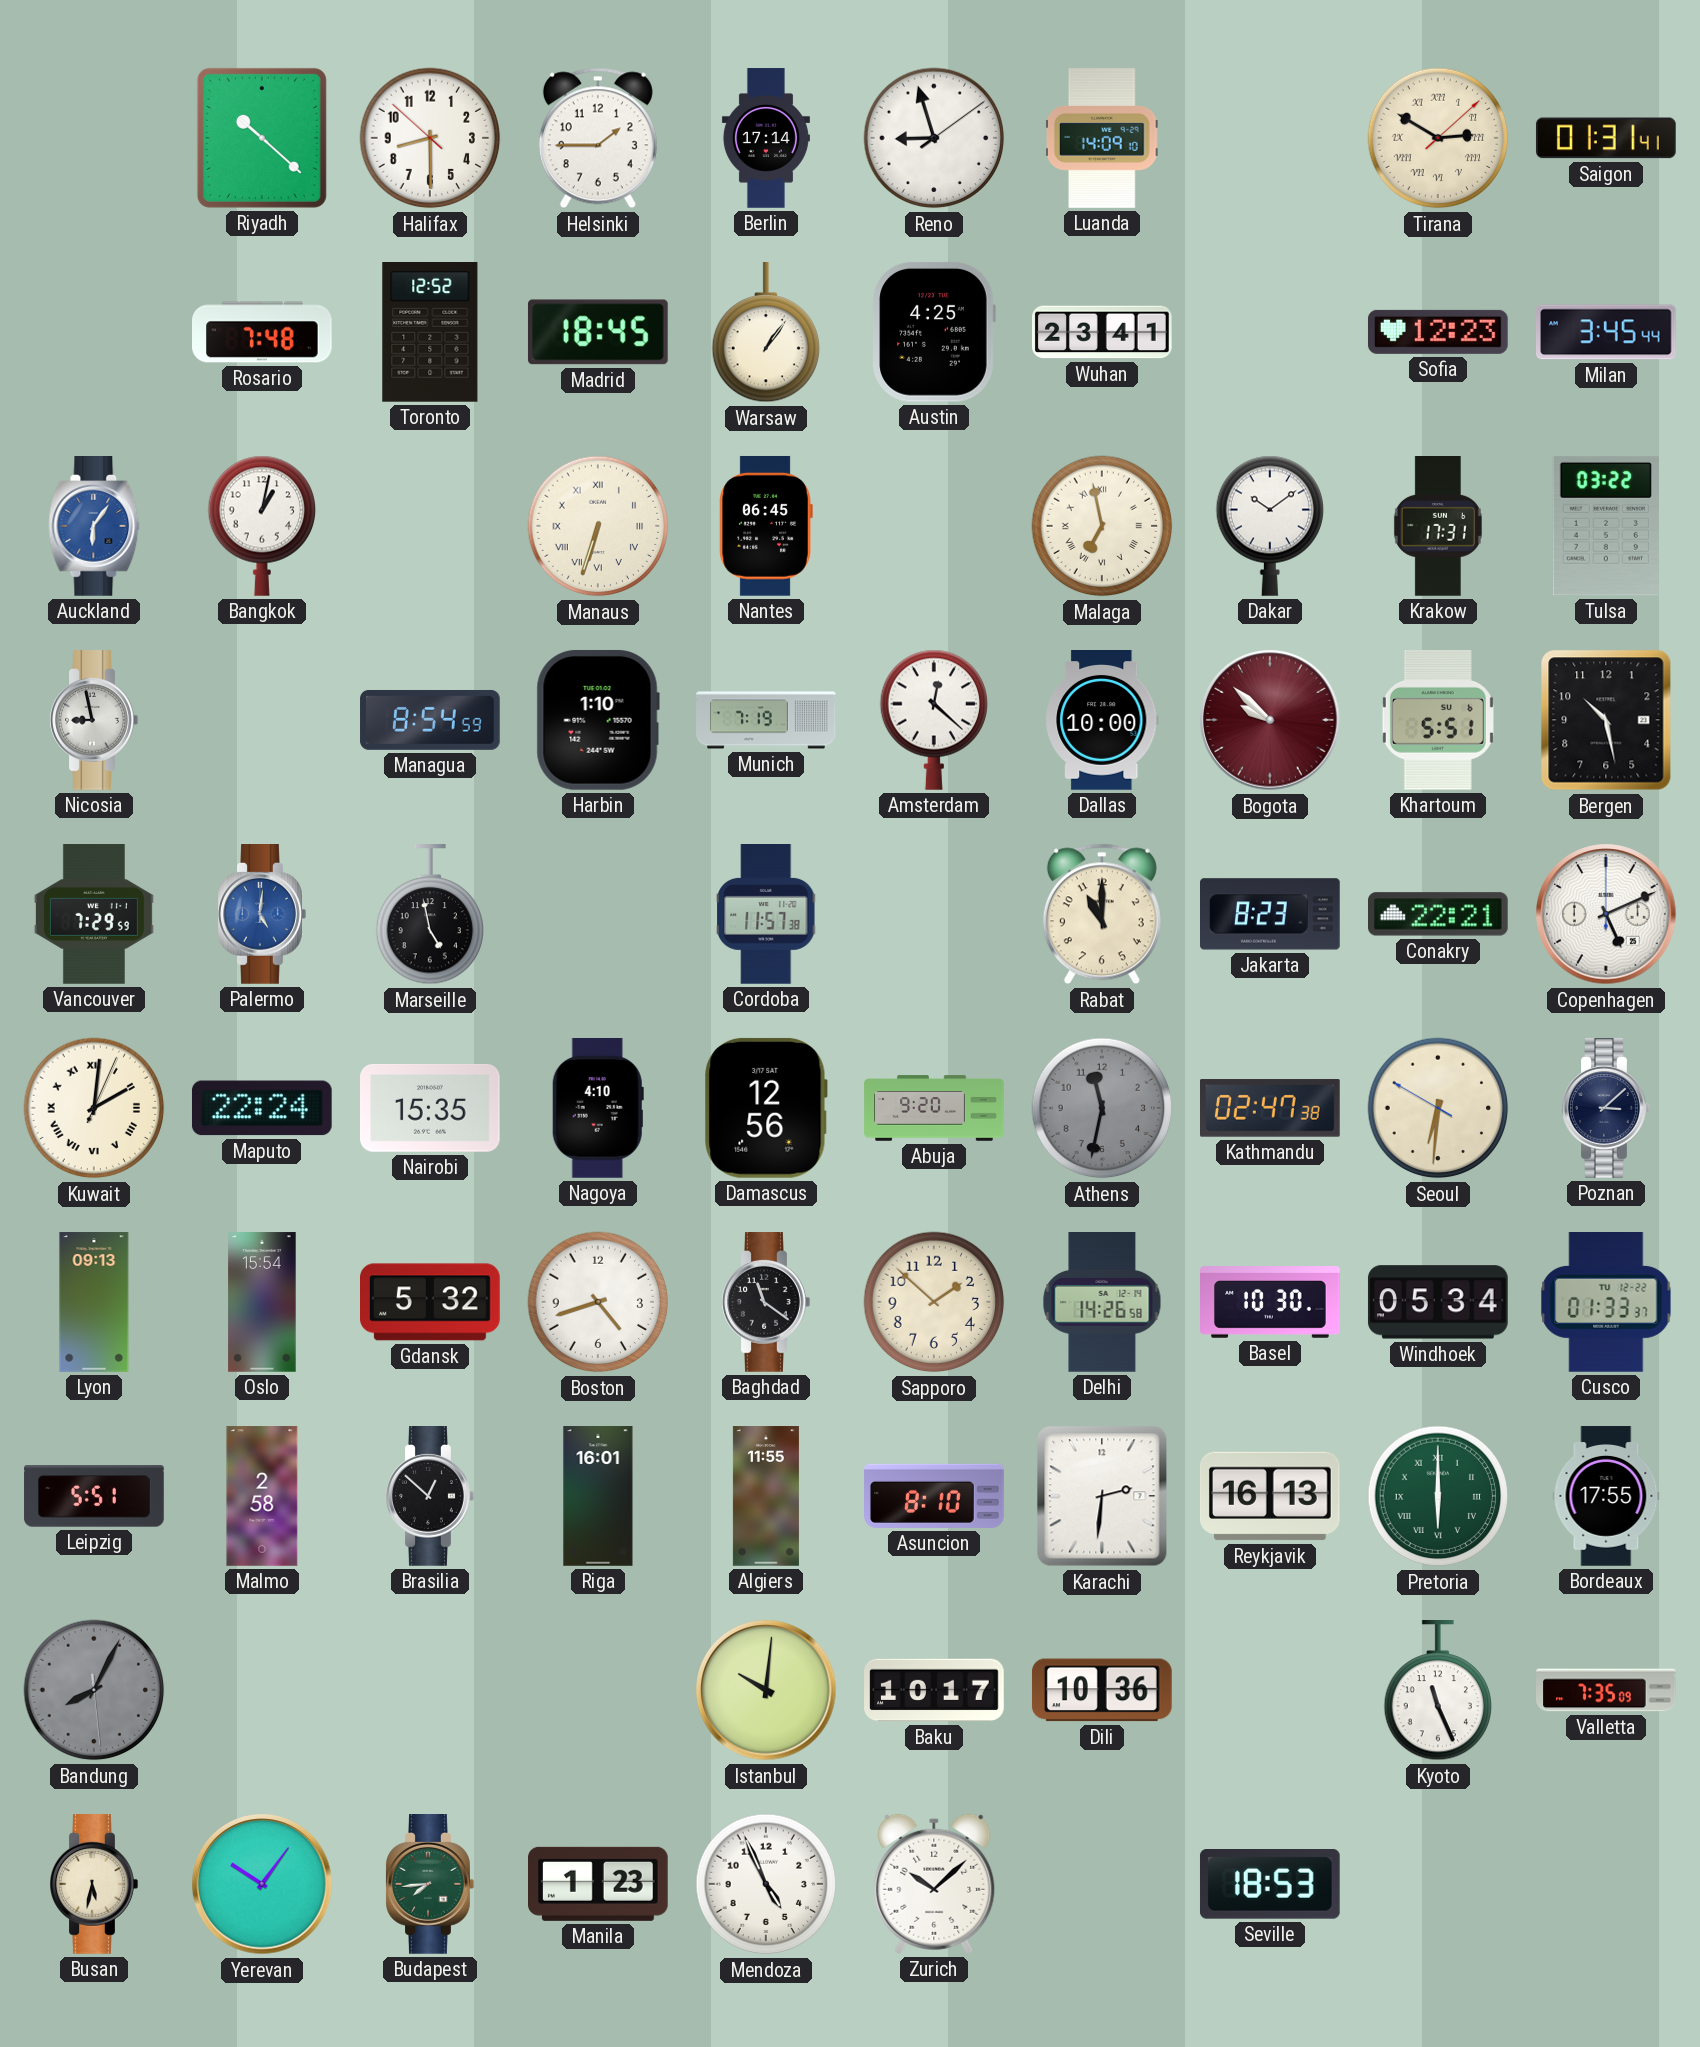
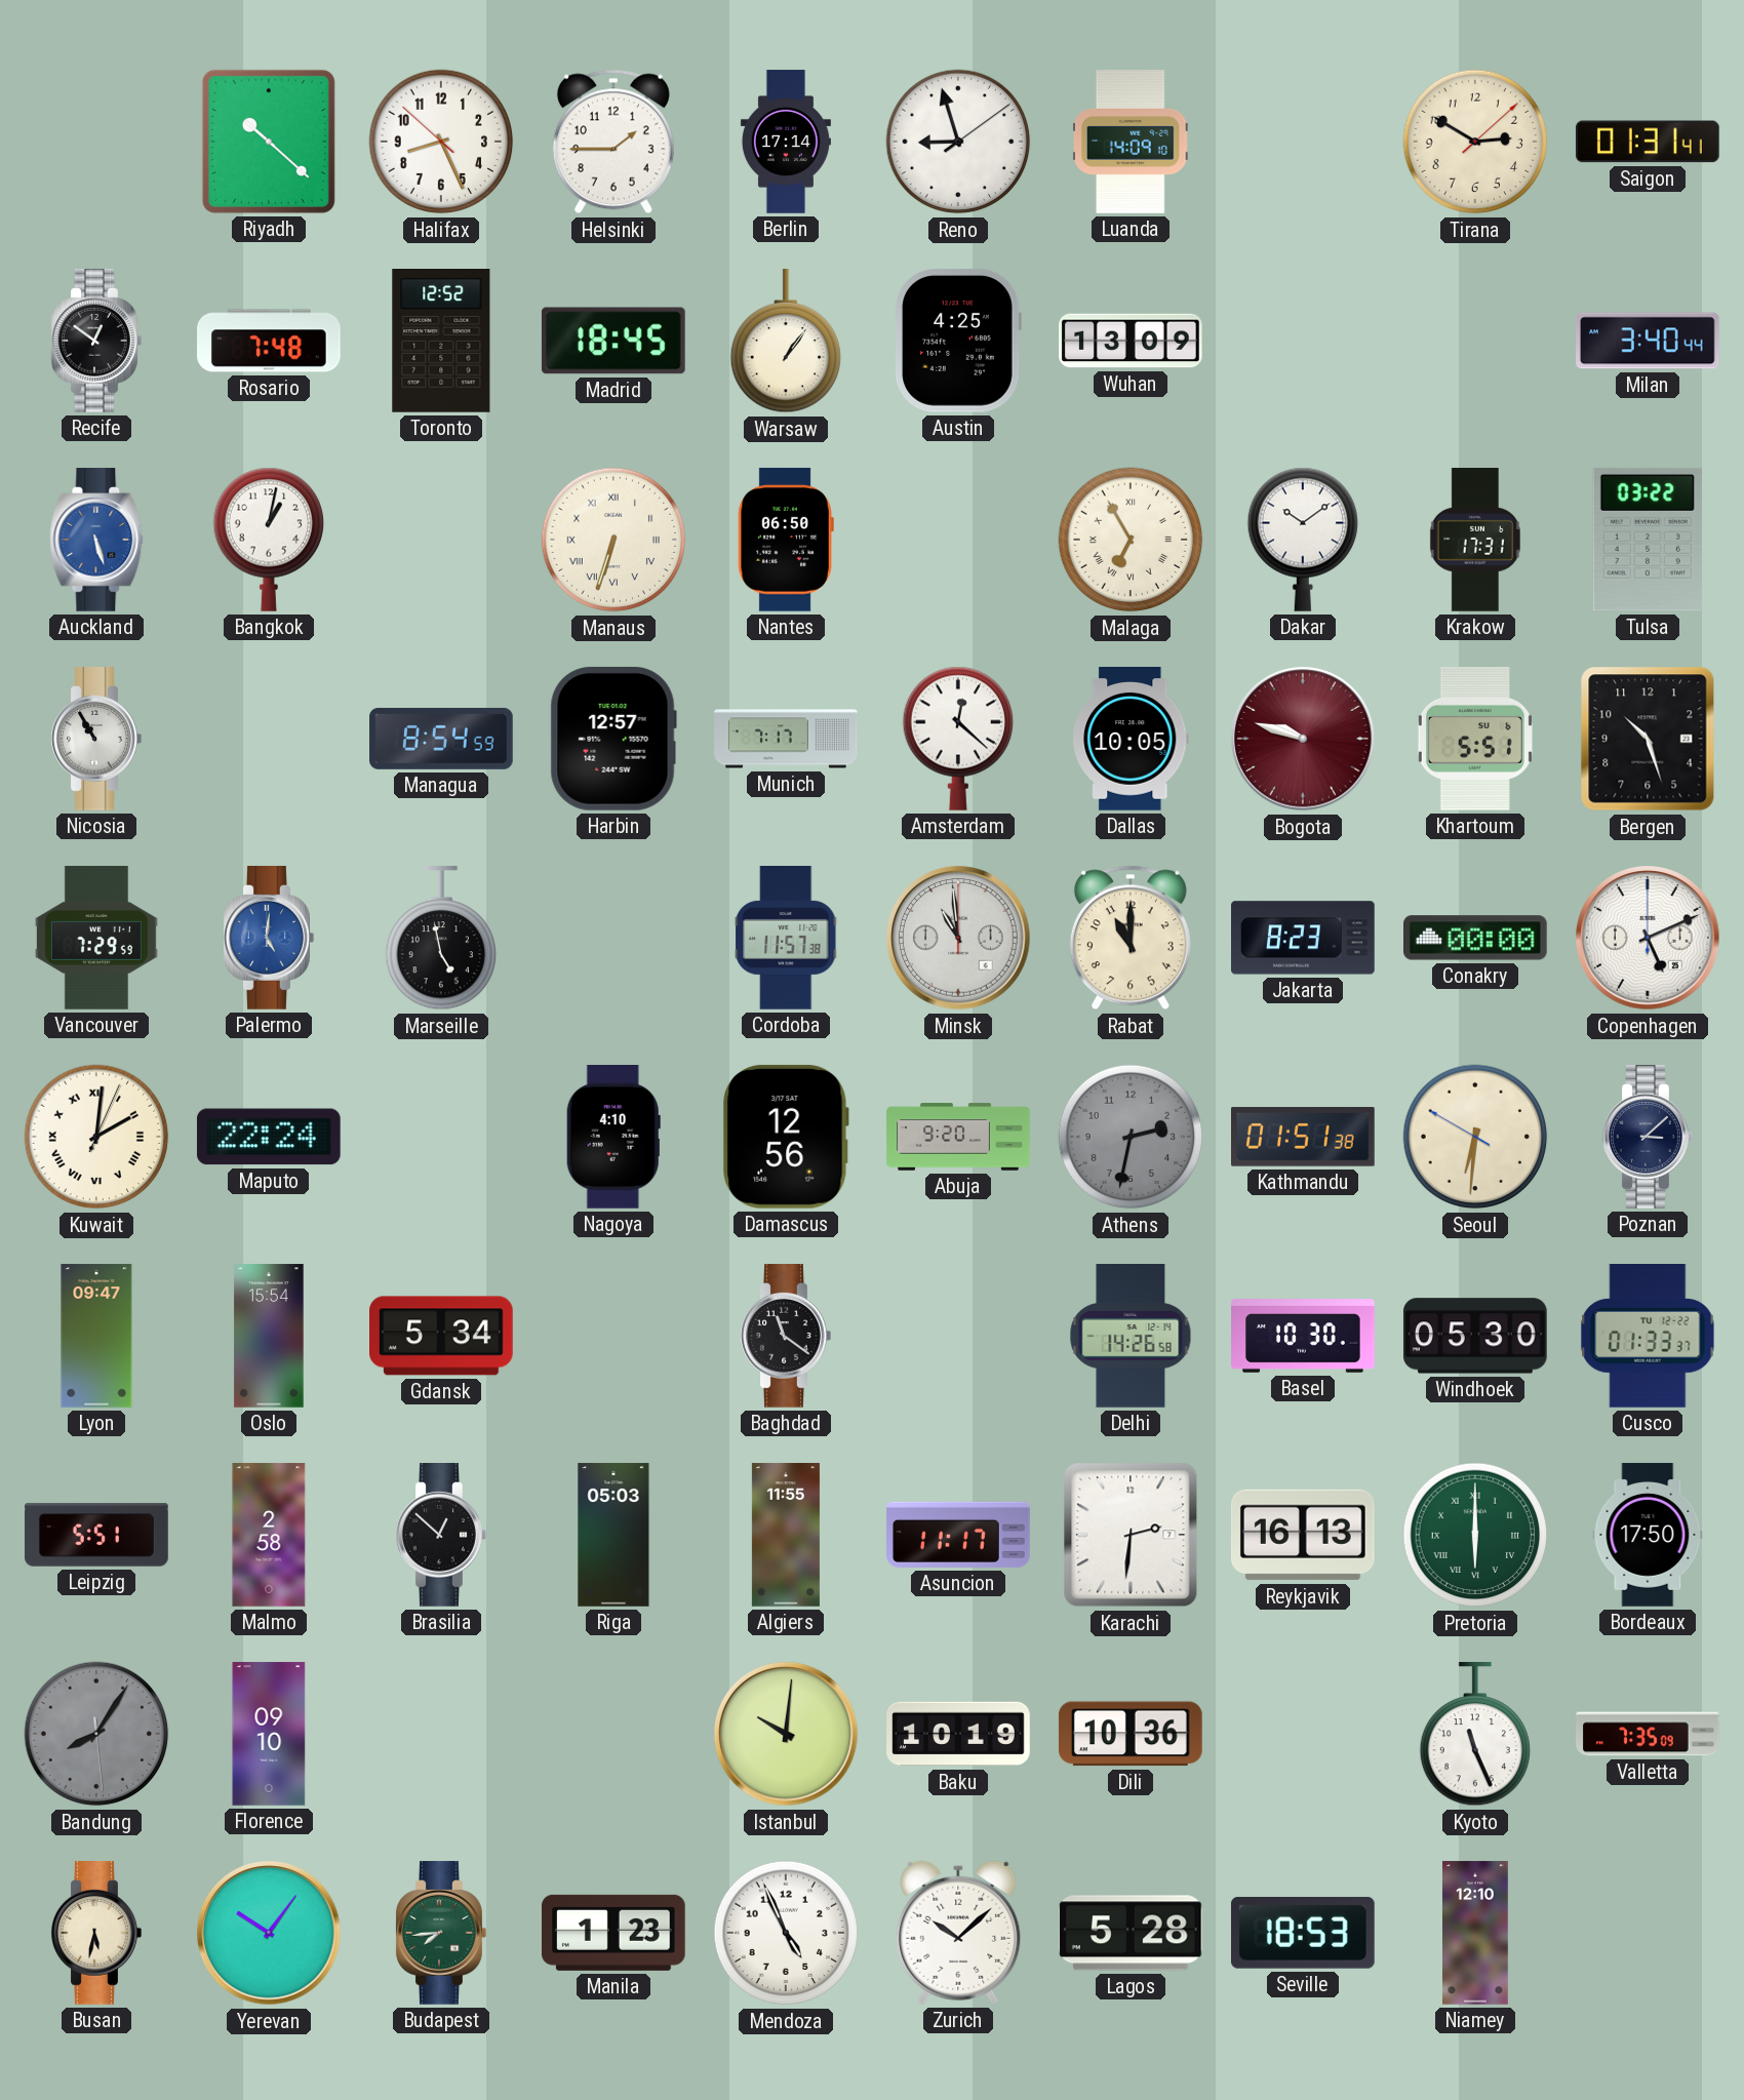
Halifax: 8:29 -> 8:25 (441, 142)
Tirana numerals: Roman -> Arabic (1475, 142)
Recife: none -> 12:51 (96, 342)
Wuhan: 23:41 -> 13:09 (1132, 341)
Sofia: 12:23 -> none (1438, 332)
Milan: 3:45 -> 3:40 (1649, 341)
Auckland: 6:06 -> 5:27 (96, 541)
Nantes: 06:45 -> 06:50 (786, 540)
Malaga: 6:58 -> 6:55 (1131, 540)
Nicosia: 8:58 -> 10:55 (96, 740)
Harbin: 1:10 -> 12:57 (613, 739)
Munich: 7:19 -> 7:17 (786, 739)
Dallas: 10:00 -> 10:05 (1131, 739)
Bogota: 9:52 -> 9:48 (1303, 739)
Bergen: 10:28 -> 10:27 (1648, 739)
Minsk: none -> 10:59 (958, 938)
Conakry: 22:21 -> 00:00 (1476, 938)
Nairobi: 15:35 -> none (431, 1108)
Athens: 11:32 -> 2:32 (1131, 1137)
Kathmandu: 02:47 -> 01:51 (1304, 1137)
Lyon: 09:13 -> 09:47 (96, 1336)
Gdansk: 5:32 -> 5:34 (442, 1336)
Boston: 4:42 -> none (598, 1302)
Sapporo: 1:52 -> none (934, 1302)
Windhoek: 05:34 -> 05:30 (1475, 1336)
Riga: 16:01 -> 05:03 (613, 1535)
Asuncion: 8:10 -> 11:17 (958, 1535)
Bordeaux: 17:55 -> 17:50 (1648, 1535)
Bandung: 8:04 -> 8:05 (96, 1734)
Florence: none -> 09:10 (269, 1734)
Baku: 10:17 -> 10:19 (958, 1734)
Lagos: none -> 5:28 (1131, 1933)
Niamey: none -> 12:10 (1476, 1933)
